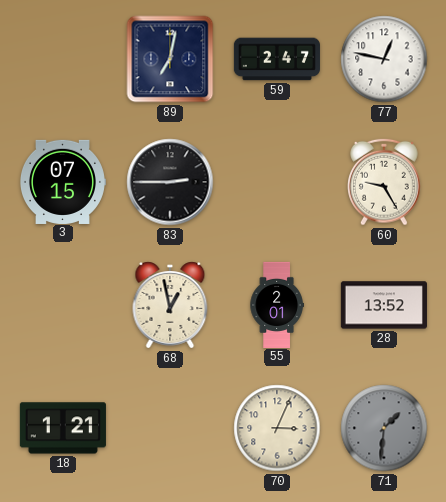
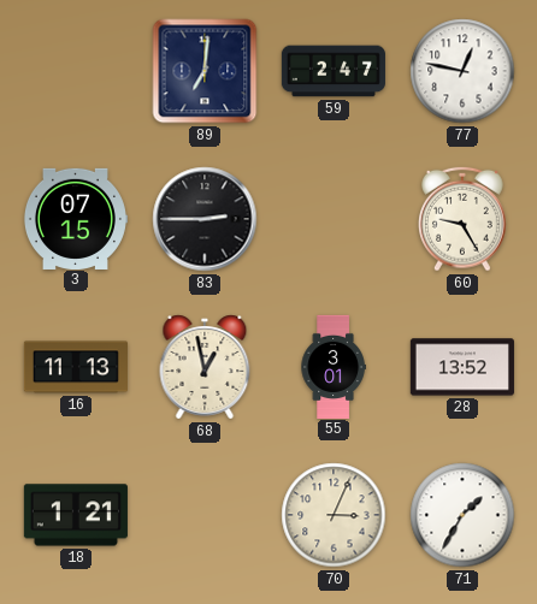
89: 7:02 -> 7:01 (205, 71)
16: none -> 11:13 (76, 367)
55: 2:01 -> 3:01 (334, 366)
71: 1:31 -> 1:35 (462, 515)
71 dial: grey -> white (462, 515)
